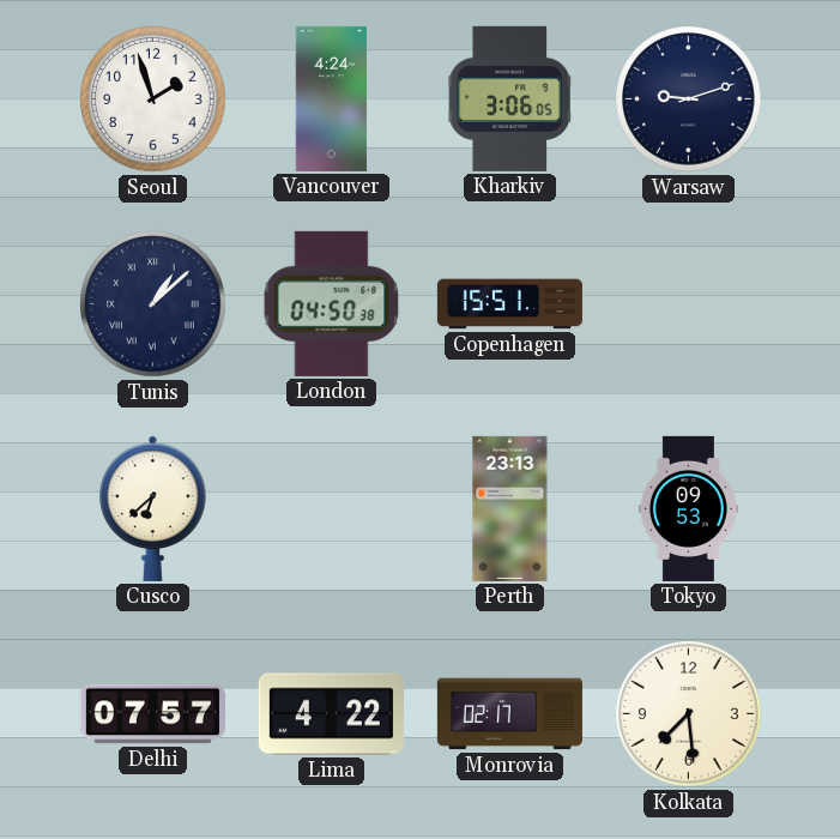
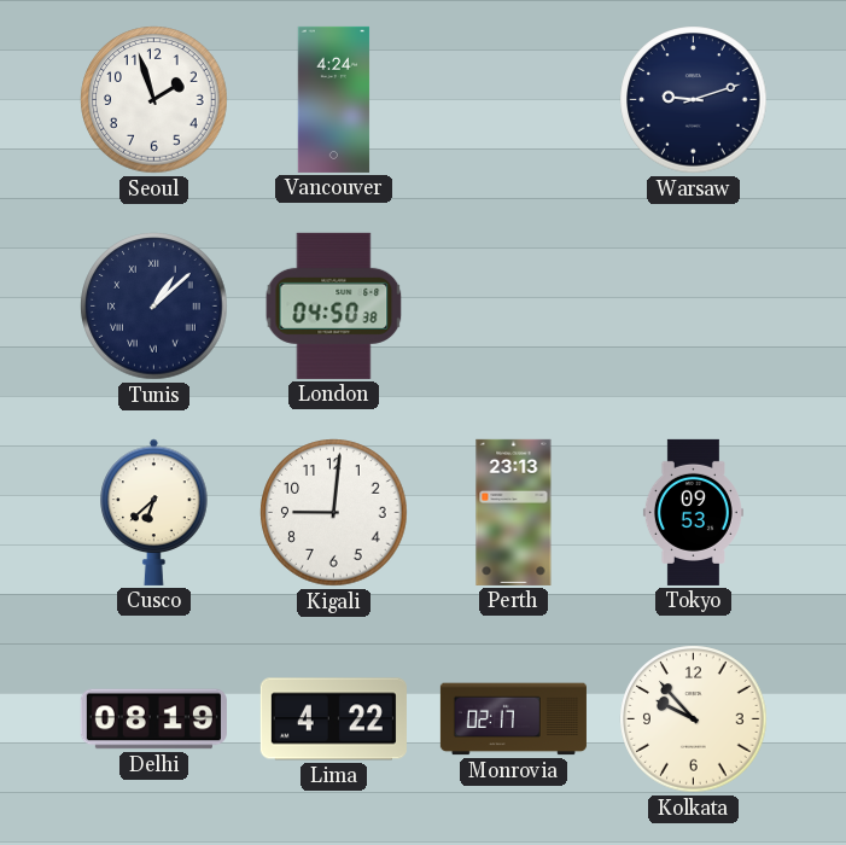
Kharkiv: 3:06 -> none (509, 98)
Copenhagen: 15:51 -> none (509, 304)
Kigali: none -> 9:01 (334, 513)
Delhi: 07:57 -> 08:19 (153, 719)
Kolkata: 7:29 -> 9:53 (694, 719)
